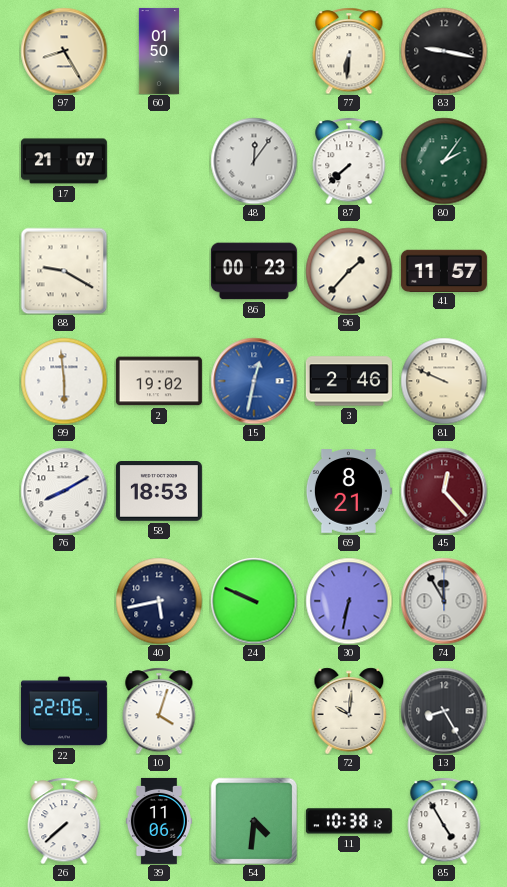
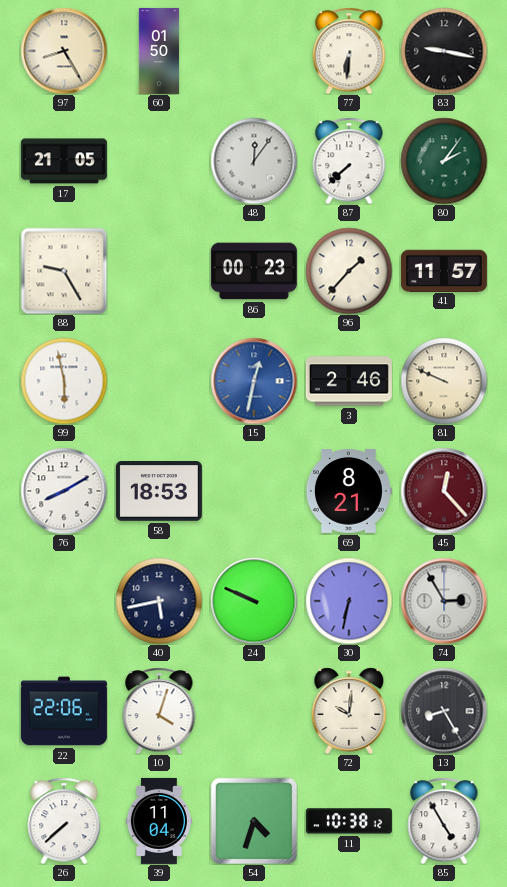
17: 21:07 -> 21:05 (64, 161)
88: 9:20 -> 9:25 (64, 271)
99: 5:59 -> 5:58 (64, 381)
2: 19:02 -> none (159, 381)
74: 11:55 -> 2:55 (444, 601)
39: 11:06 -> 11:04 (159, 821)
54: 4:31 -> 4:33 (254, 821)
